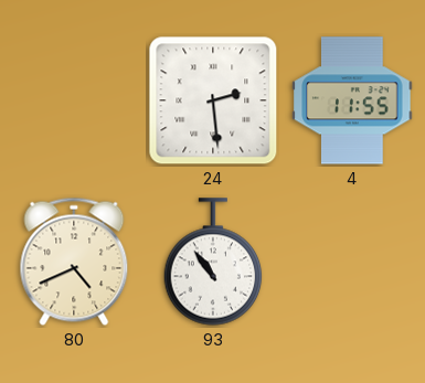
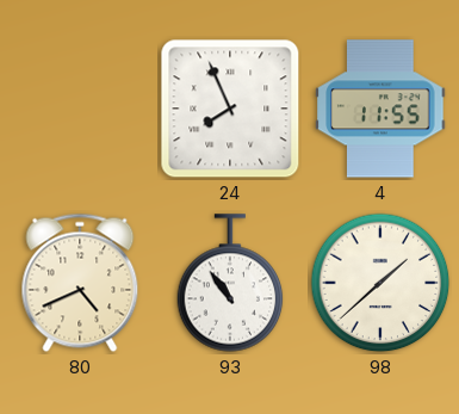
24: 2:29 -> 7:56 (230, 109)
98: none -> 1:38 (380, 283)
